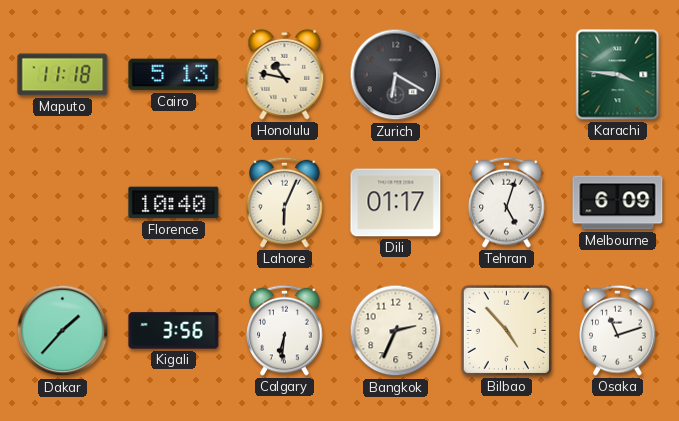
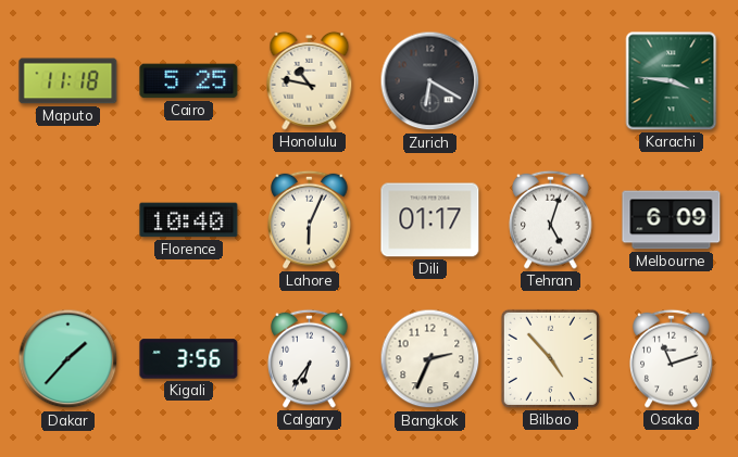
Cairo: 5:13 -> 5:25 (189, 81)
Calgary: 6:31 -> 6:36 (310, 358)
